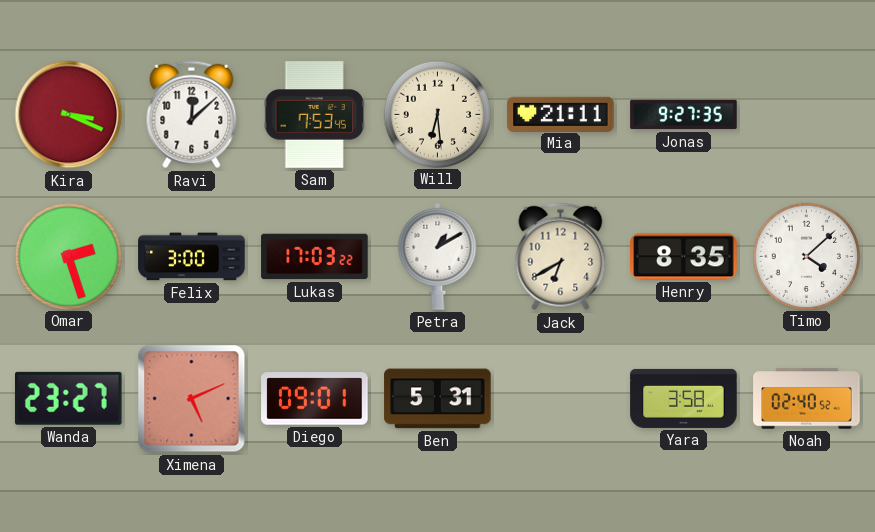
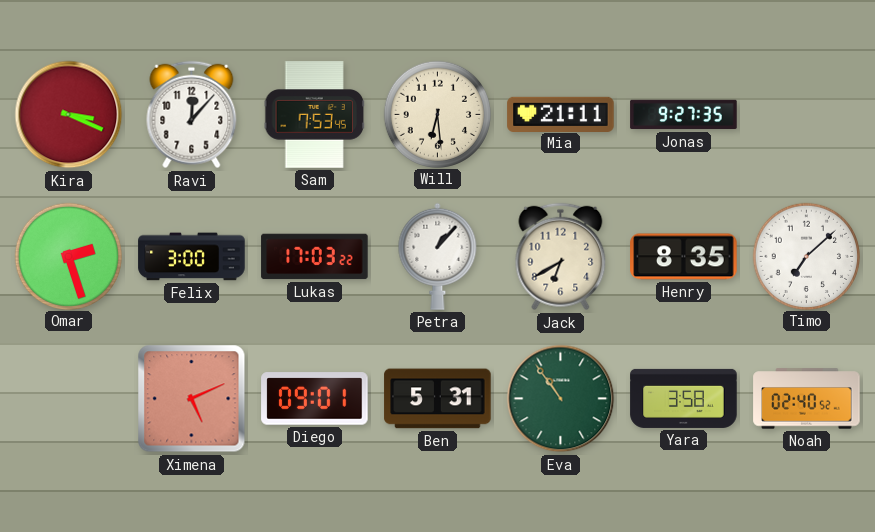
Ravi: 12:08 -> 12:07 (192, 115)
Petra: 1:10 -> 1:07 (438, 256)
Timo: 4:08 -> 7:08 (806, 256)
Wanda: 23:27 -> none (68, 398)
Eva: none -> 10:54 (561, 399)
